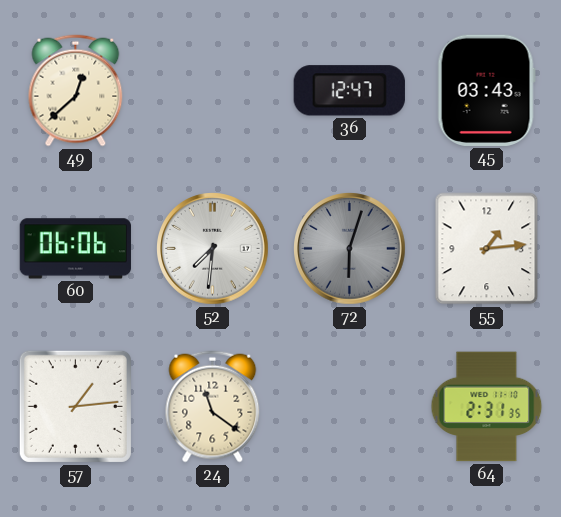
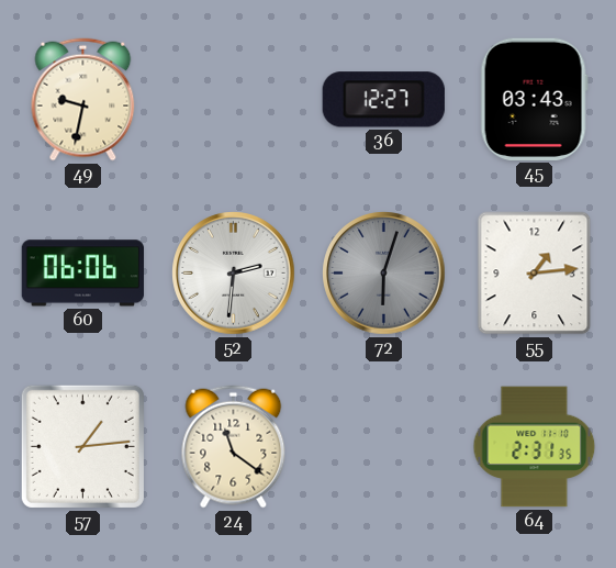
49: 12:38 -> 9:32 (83, 100)
36: 12:47 -> 12:27 (383, 100)
52: 7:31 -> 2:31 (234, 274)
